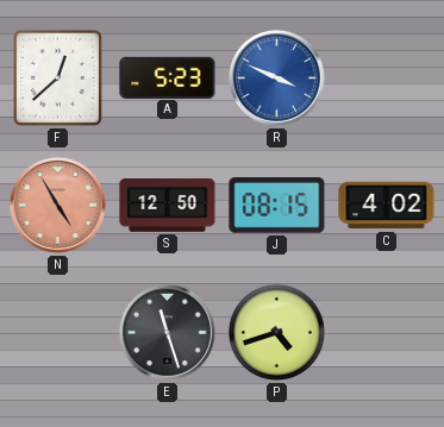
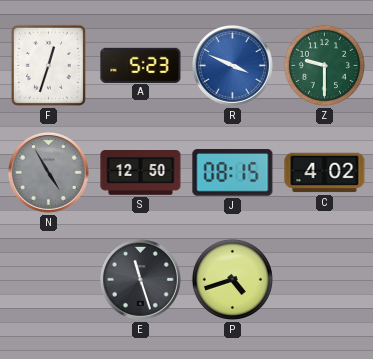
F: 12:38 -> 12:33 (48, 65)
Z: none -> 9:30 (324, 65)
N dial: salmon -> grey (48, 172)
